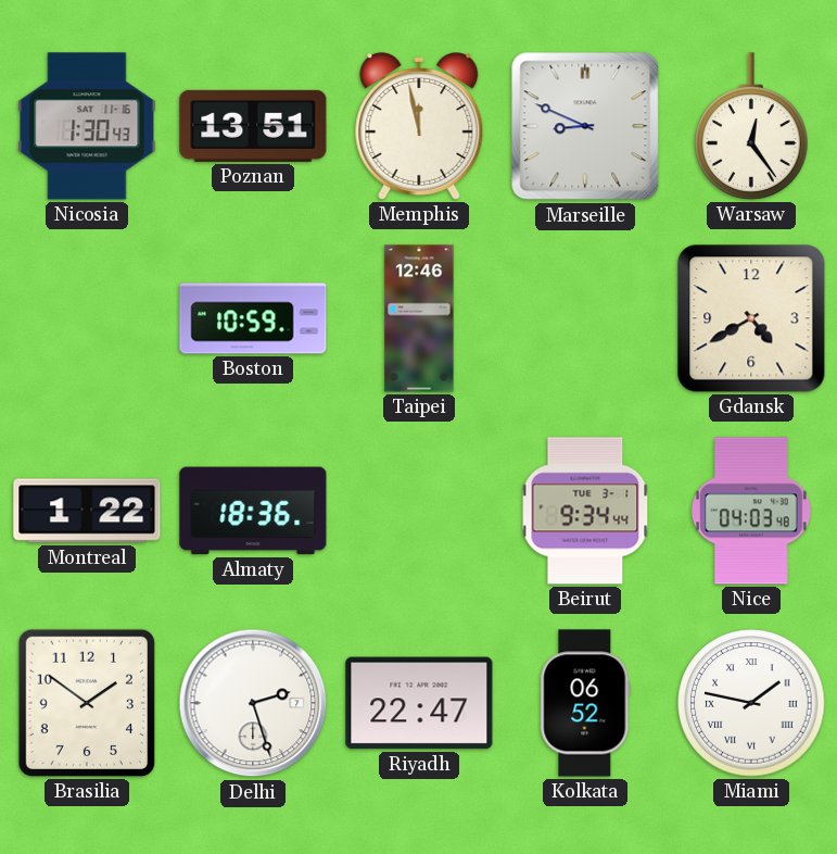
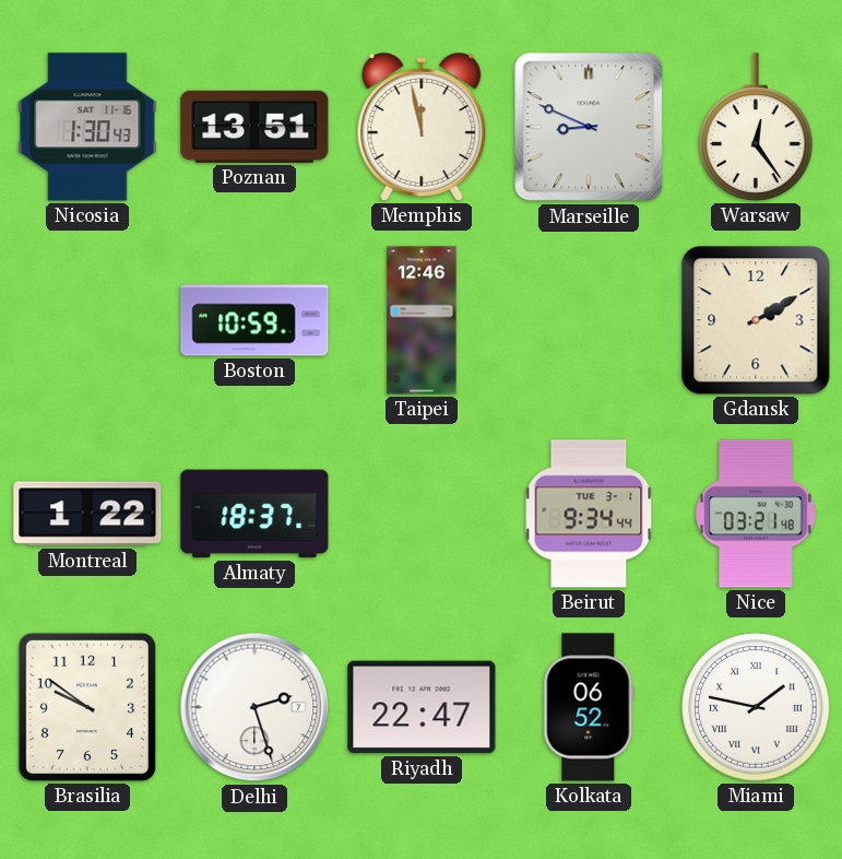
Gdansk: 4:40 -> 2:10 (756, 320)
Almaty: 18:36 -> 18:37 (254, 514)
Nice: 04:03 -> 03:21 (756, 514)
Brasilia: 1:51 -> 9:51 (87, 707)
